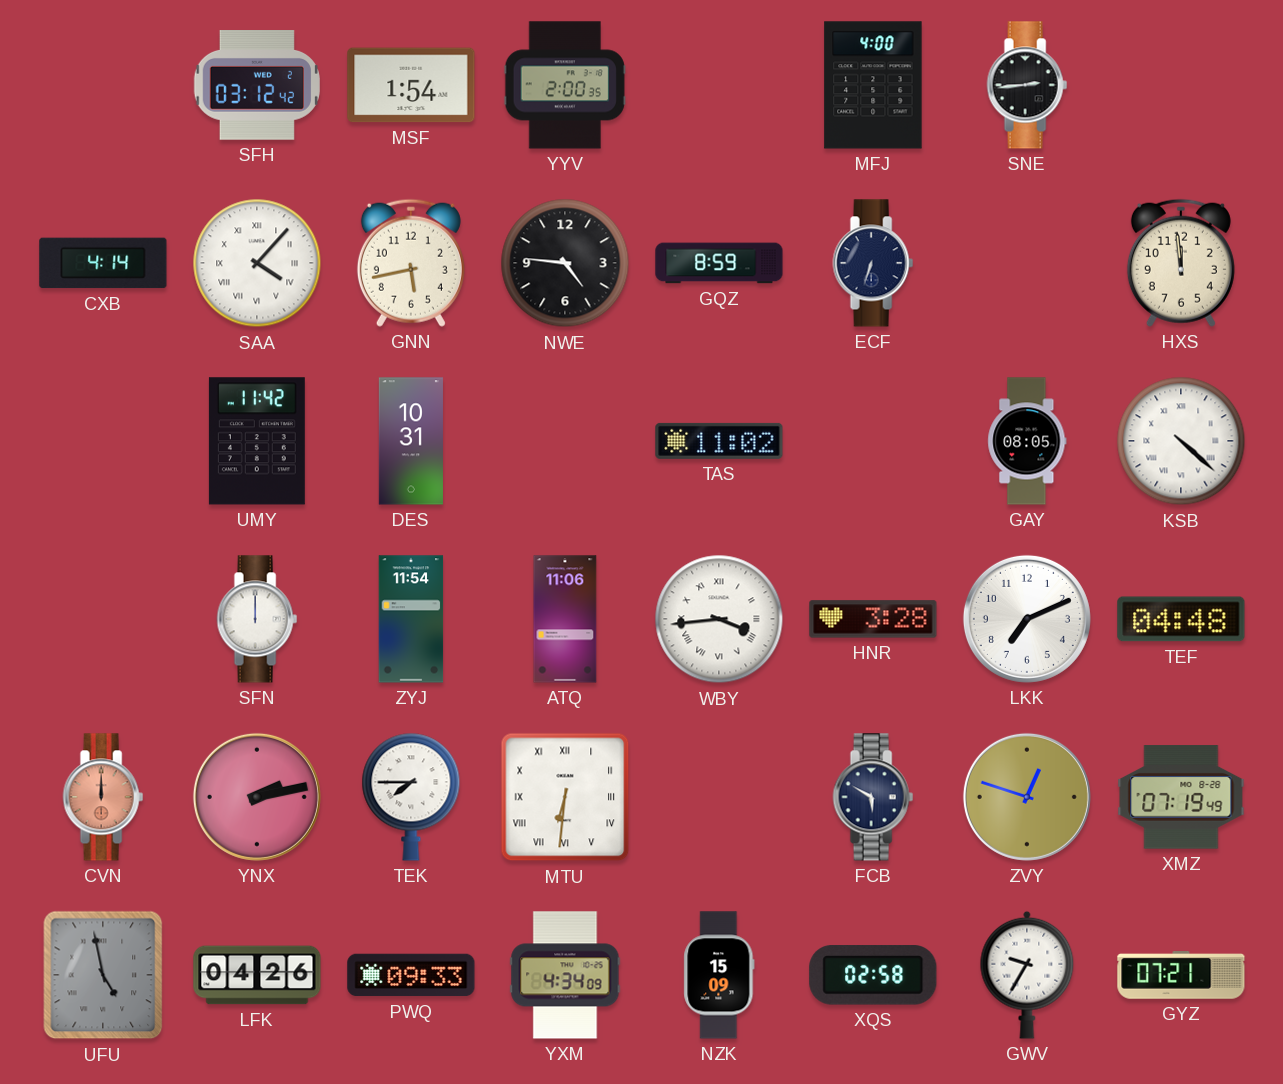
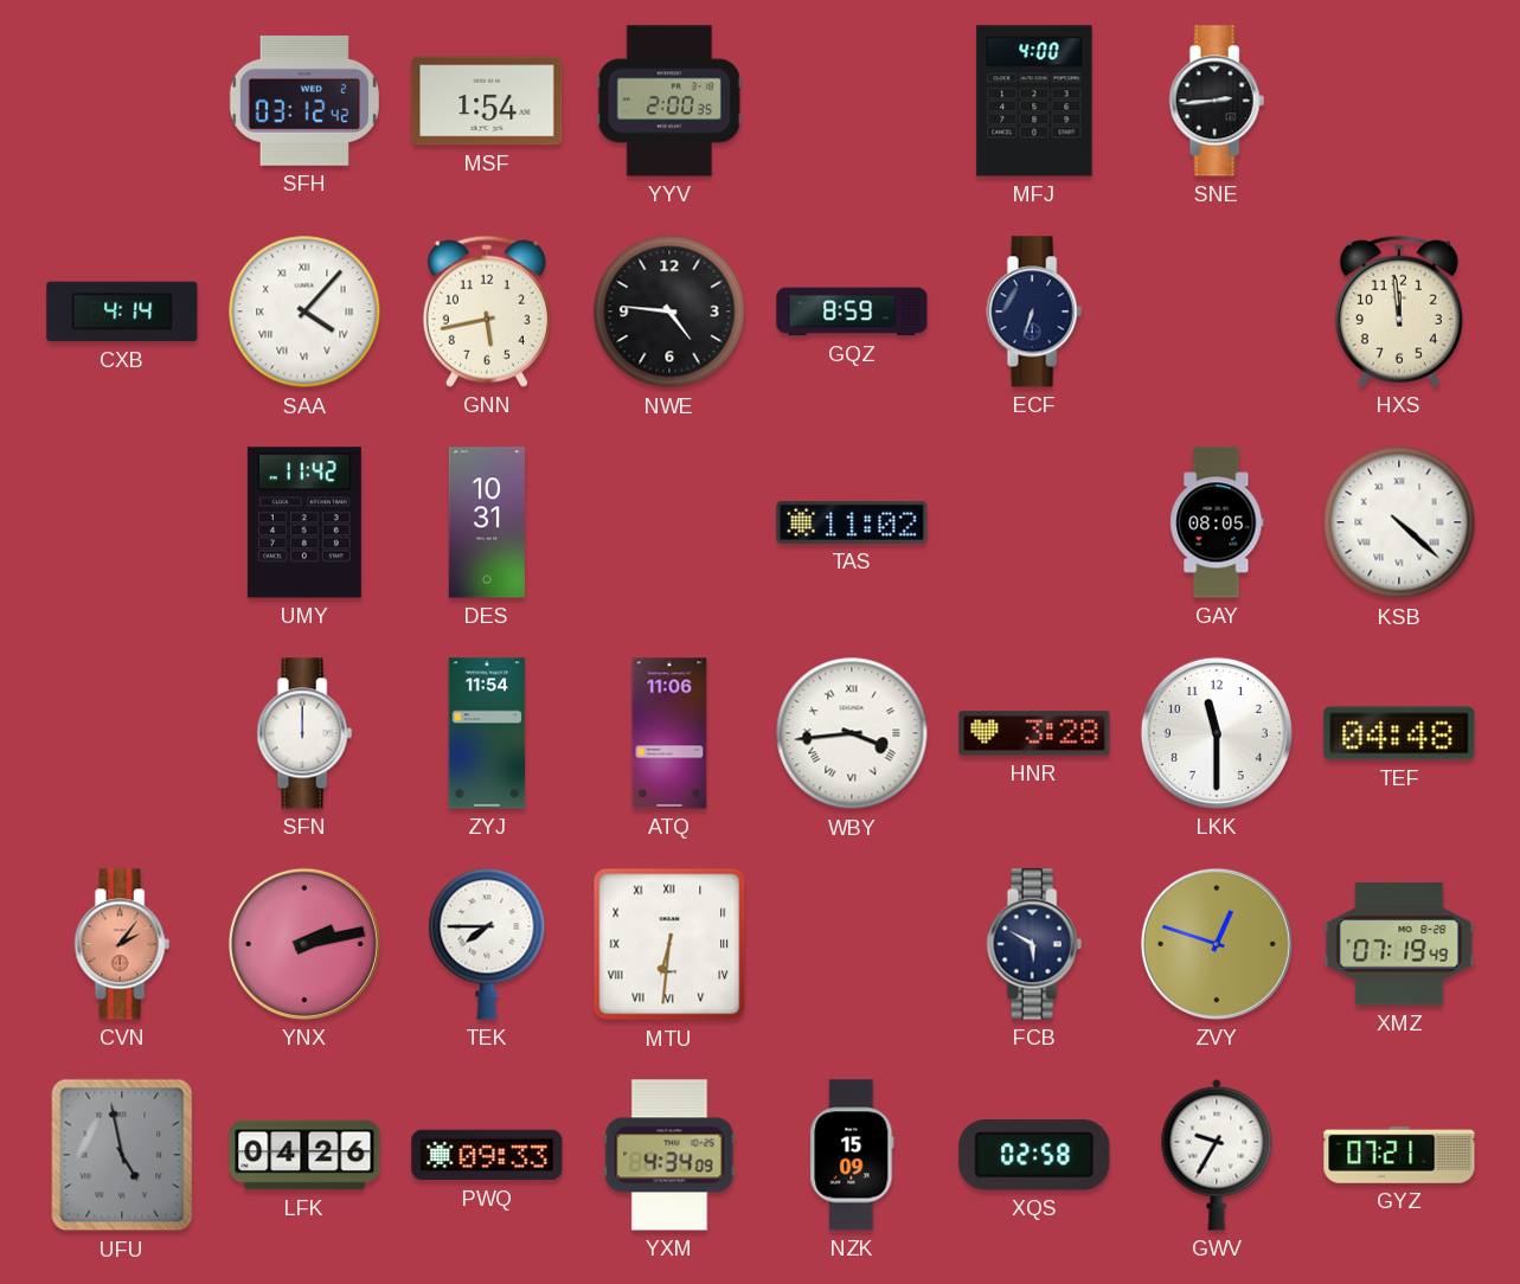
LKK: 7:11 -> 11:30 (1217, 733)
CVN: 12:00 -> 2:06 (122, 944)
